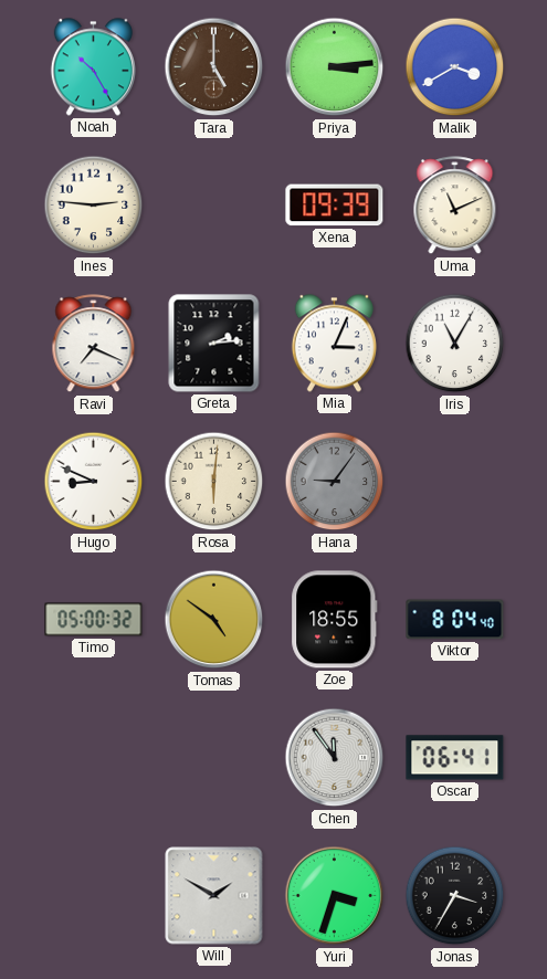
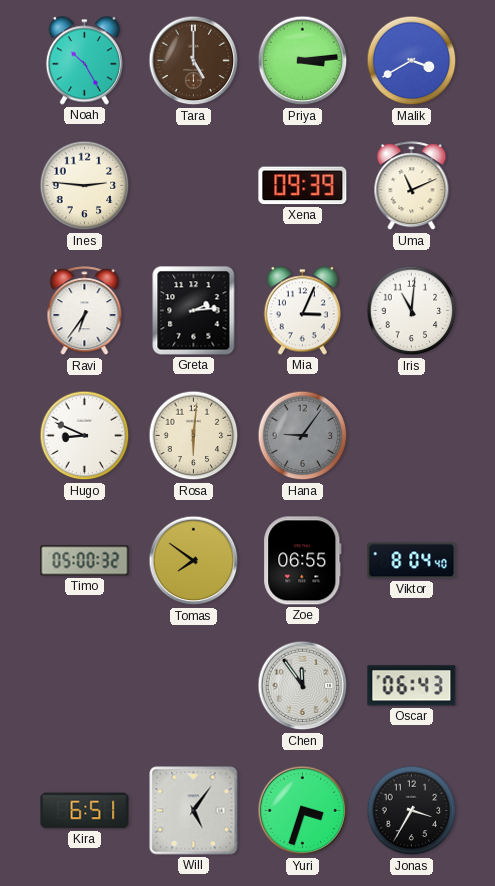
Ravi: 7:19 -> 6:36 (85, 311)
Iris: 11:05 -> 11:01 (412, 311)
Tomas: 4:51 -> 7:51 (194, 561)
Zoe: 18:55 -> 06:55 (303, 561)
Oscar: 06:41 -> 06:43 (412, 686)
Kira: none -> 6:51 (85, 811)
Will: 1:50 -> 5:06 (194, 811)
